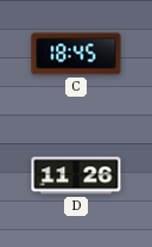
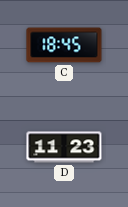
D: 11:26 -> 11:23 (64, 147)
